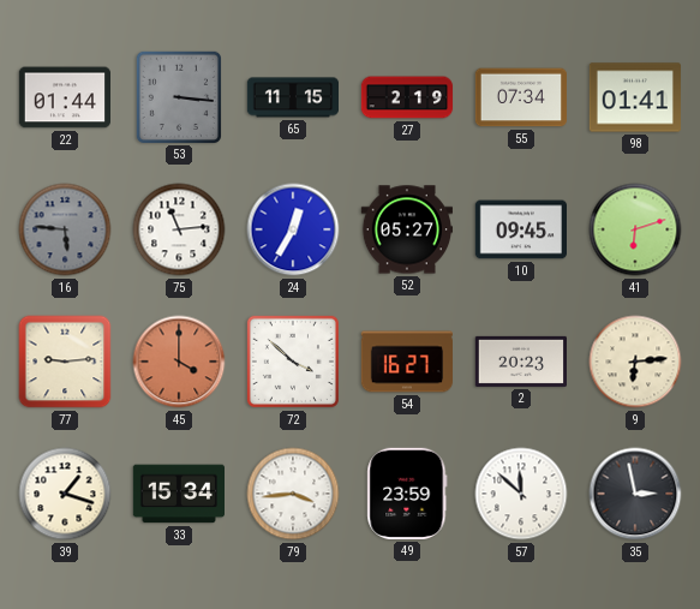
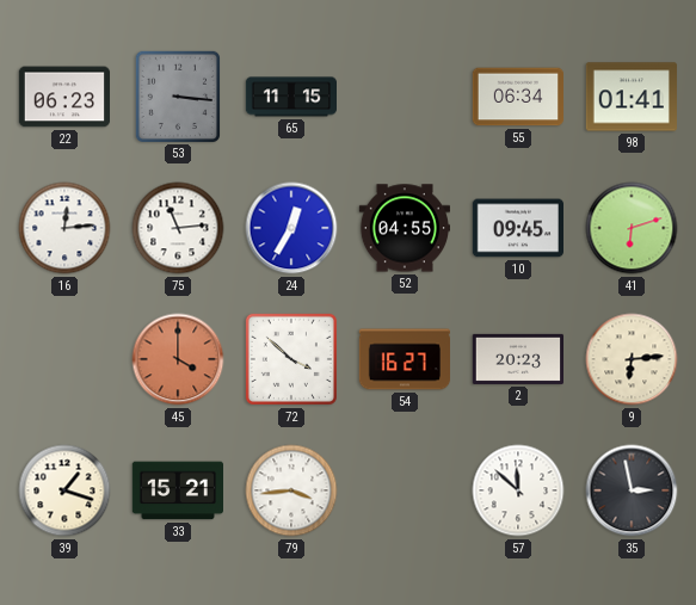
22: 01:44 -> 06:23 (63, 97)
27: 2:19 -> none (407, 97)
55: 07:34 -> 06:34 (517, 97)
16: 5:46 -> 12:14 (64, 228)
16 dial: grey -> white (64, 228)
52: 05:27 -> 04:55 (404, 228)
77: 9:14 -> none (65, 362)
33: 15:34 -> 15:21 (177, 490)
49: 23:59 -> none (407, 494)
